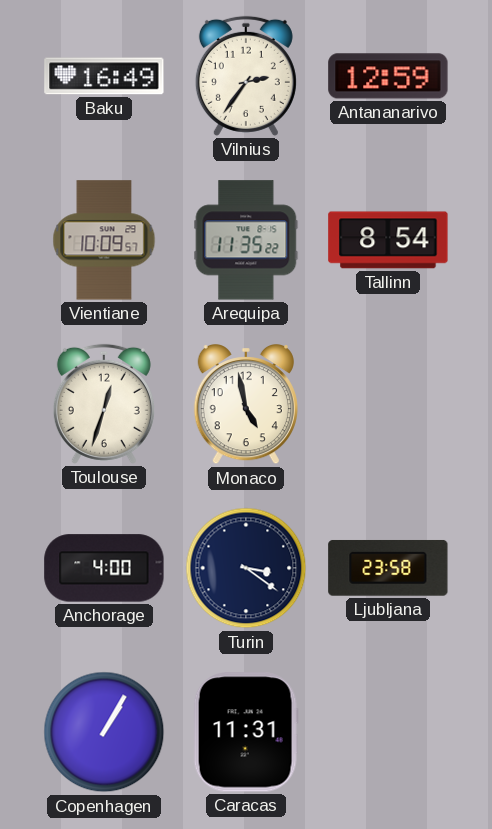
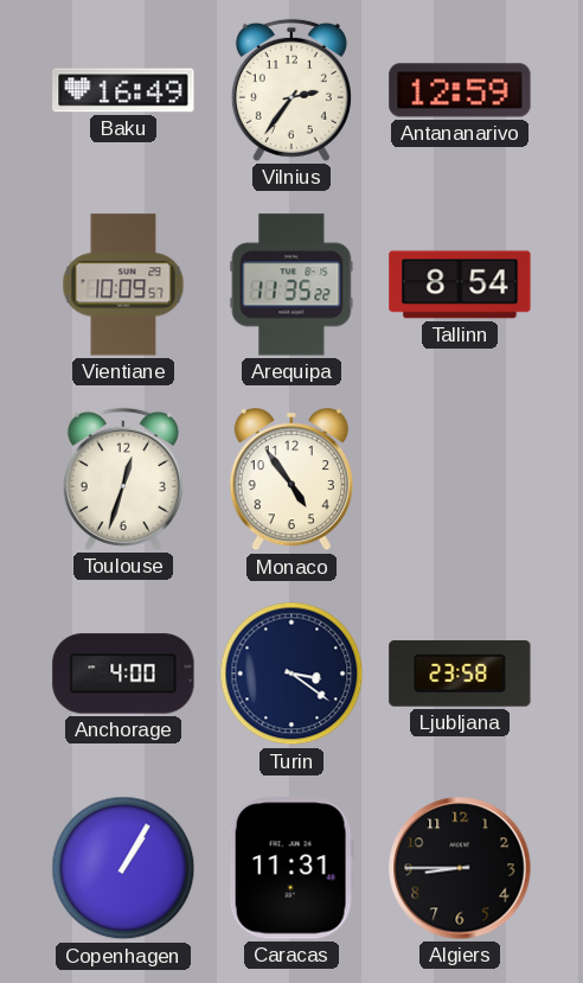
Monaco: 4:58 -> 4:54 (291, 480)
Algiers: none -> 8:45 (460, 868)
